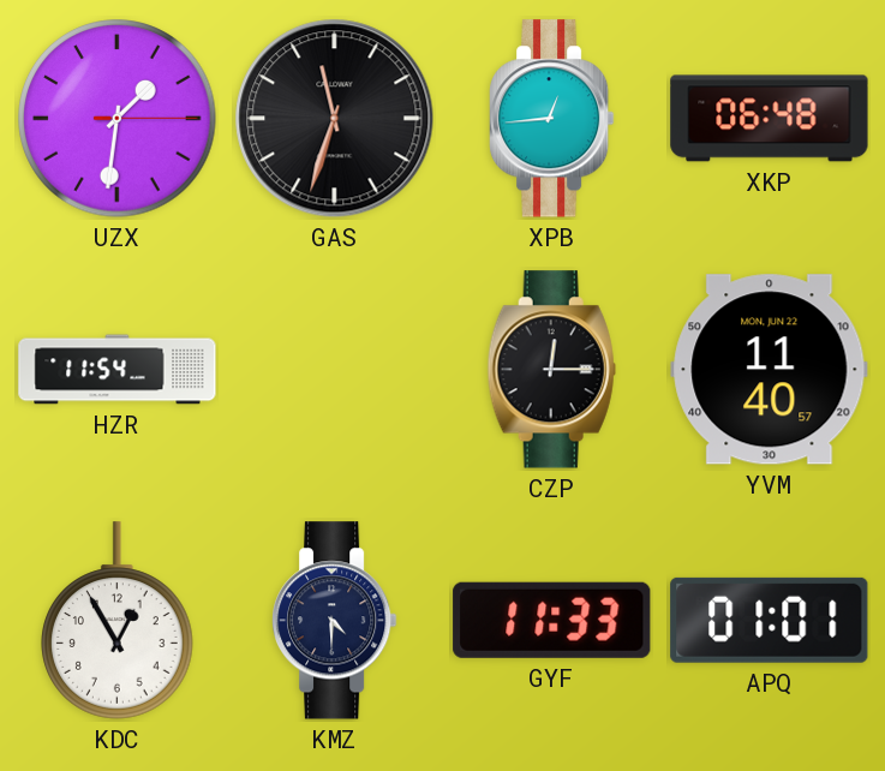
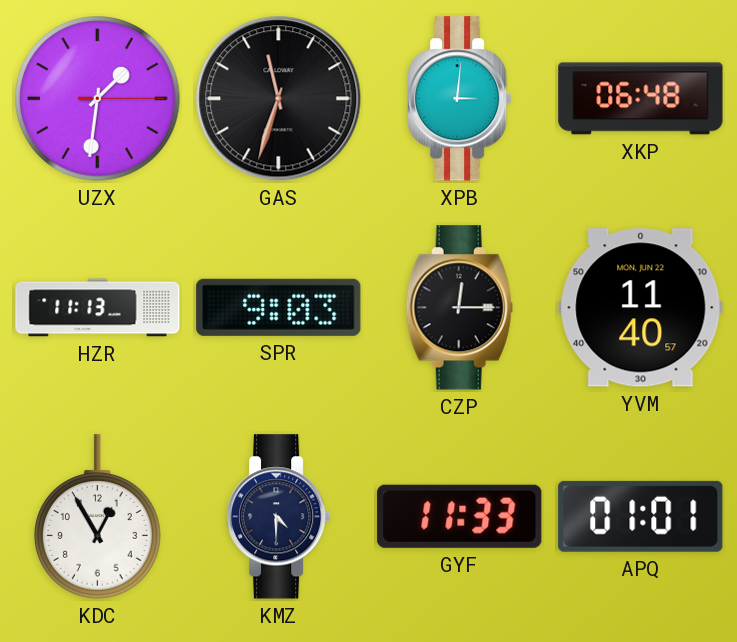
XPB: 12:44 -> 3:01 (460, 99)
HZR: 11:54 -> 11:13 (98, 308)
SPR: none -> 9:03 (279, 307)
